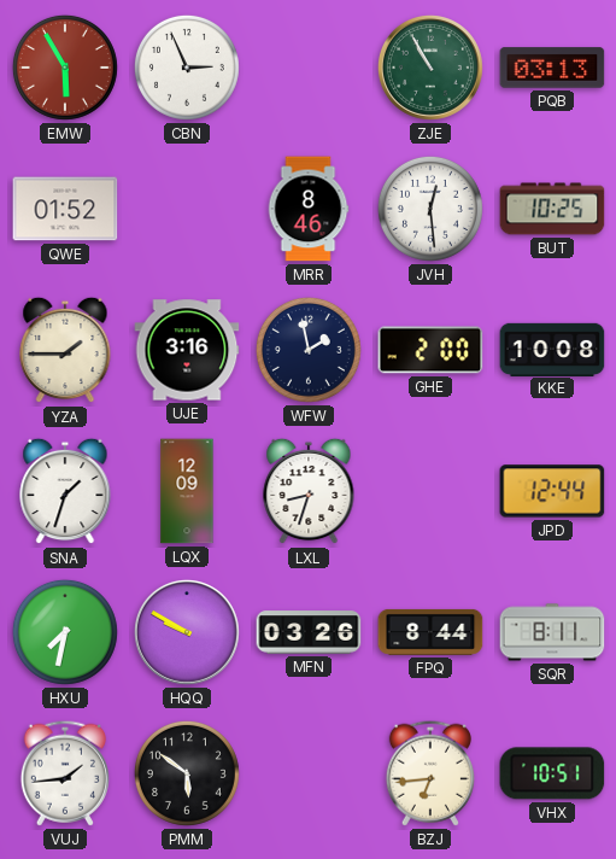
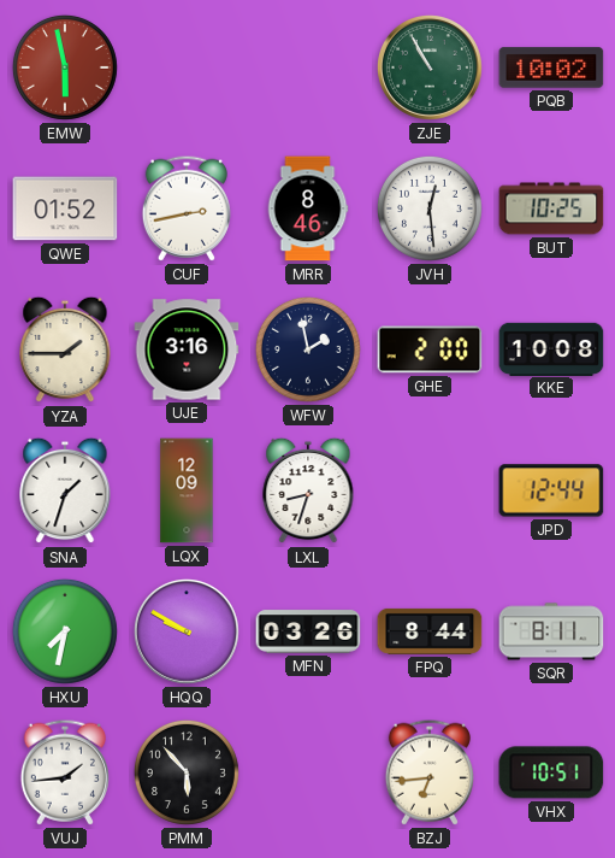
EMW: 5:55 -> 5:58 (65, 67)
CBN: 2:56 -> none (187, 68)
PQB: 03:13 -> 10:02 (551, 67)
CUF: none -> 2:43 (187, 208)
PMM: 5:51 -> 5:53 (187, 772)
